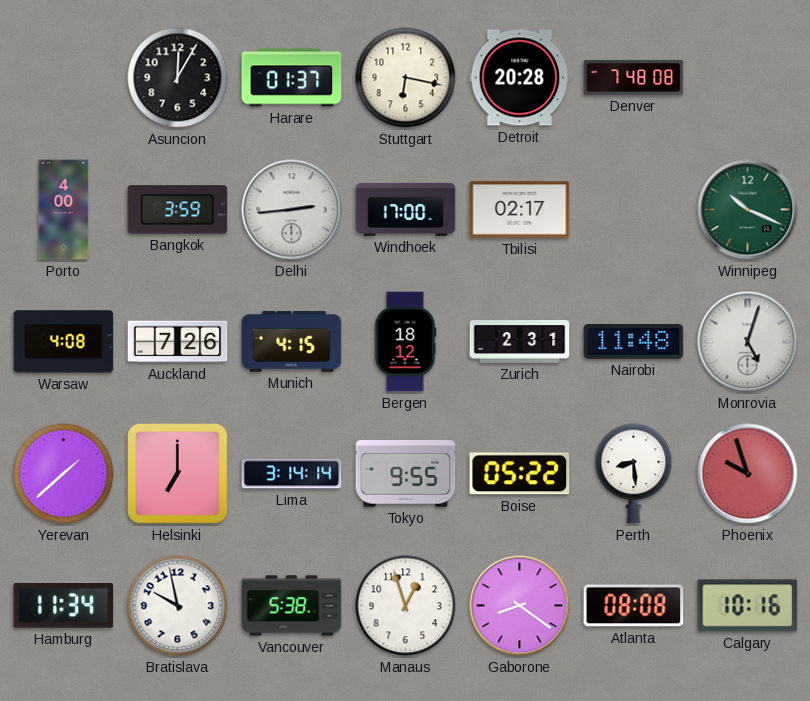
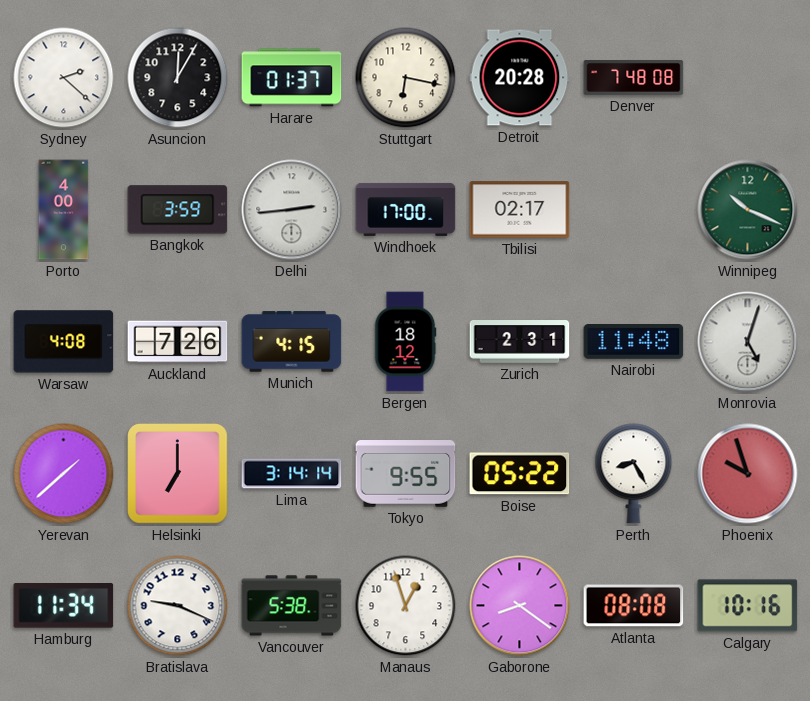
Sydney: none -> 2:22 (64, 78)
Perth: 8:29 -> 8:25 (634, 474)
Bratislava: 9:58 -> 9:19 (178, 606)
